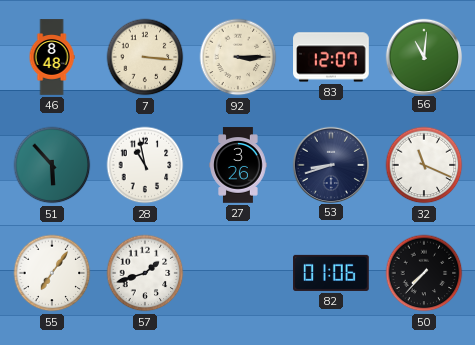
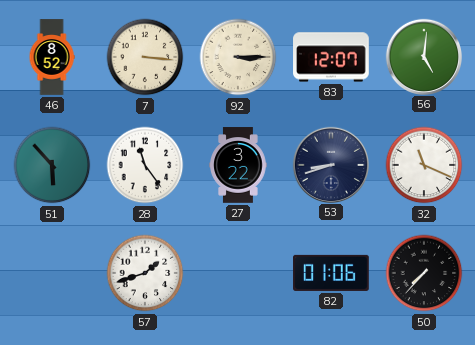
46: 8:48 -> 8:52 (52, 57)
56: 11:01 -> 5:01 (423, 56)
28: 10:58 -> 11:24 (145, 165)
27: 3:26 -> 3:22 (238, 165)
55: 7:06 -> none (52, 273)
